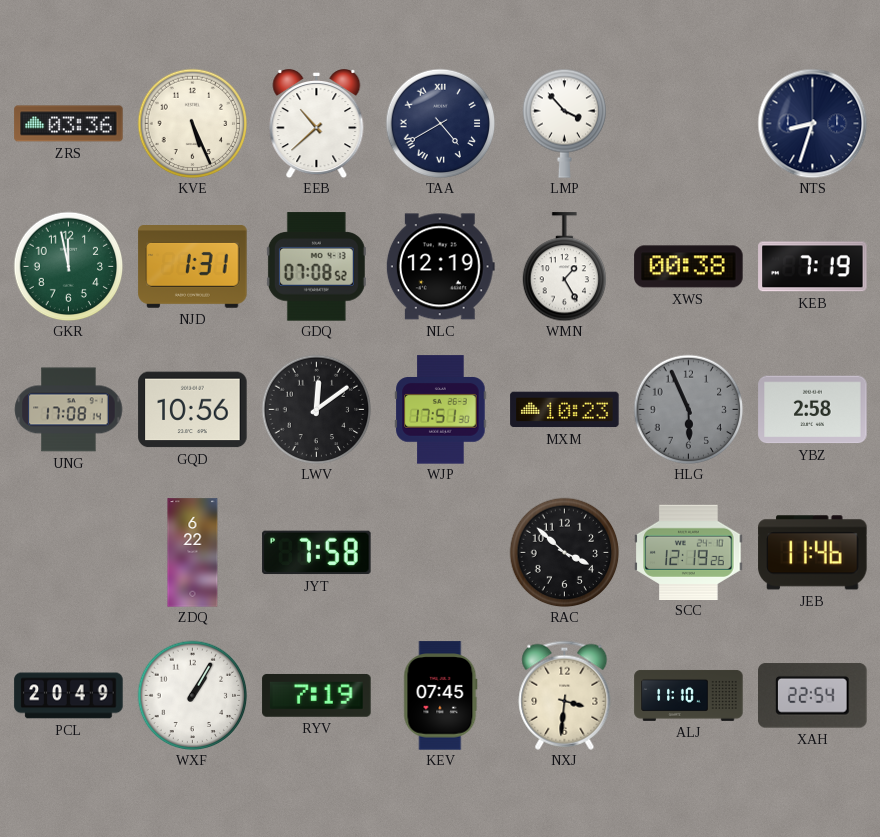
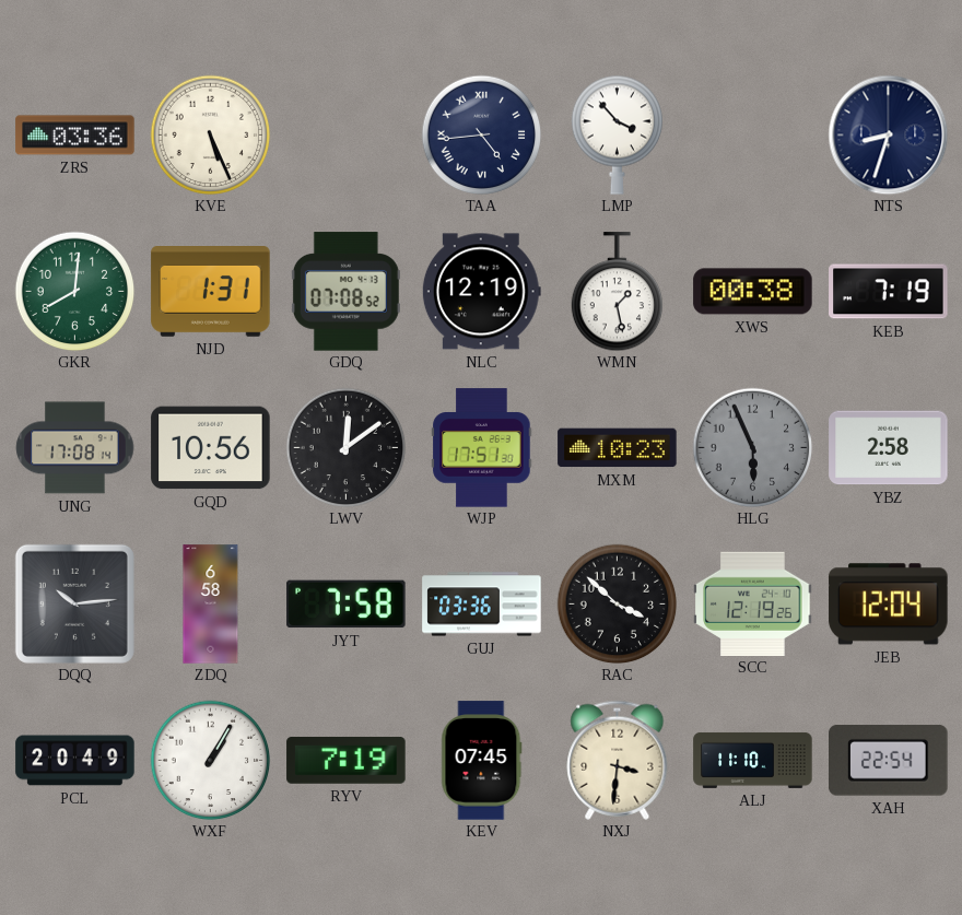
EEB: 10:38 -> none (317, 124)
TAA: 4:40 -> 4:44 (481, 134)
GKR: 11:58 -> 8:01 (74, 291)
WMN: 1:25 -> 1:28 (617, 292)
DQQ: none -> 10:14 (74, 603)
ZDQ: 6:22 -> 6:58 (211, 605)
GUJ: none -> 03:36 (482, 605)
JEB: 11:46 -> 12:04 (889, 605)
